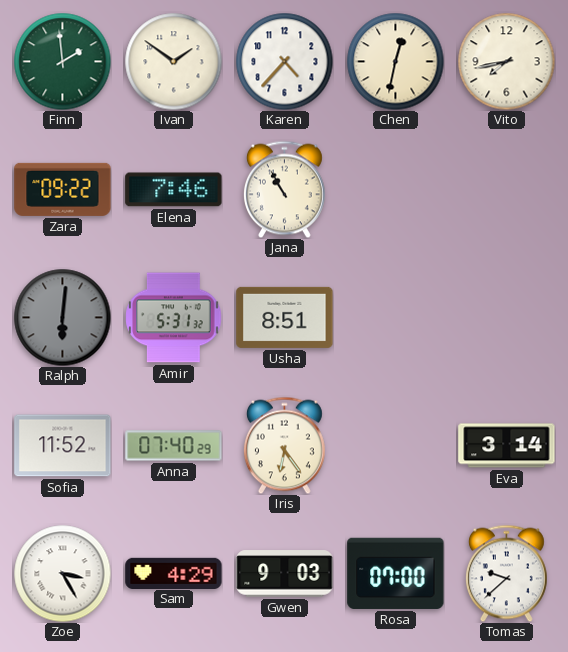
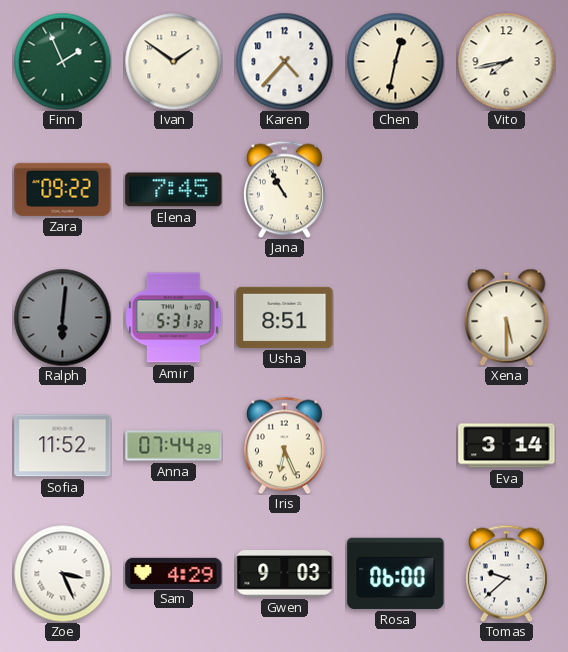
Finn: 1:59 -> 1:56 (62, 61)
Elena: 7:46 -> 7:45 (174, 190)
Xena: none -> 5:30 (507, 317)
Anna: 07:40 -> 07:44 (174, 446)
Iris: 6:24 -> 6:26 (284, 445)
Zoe: 3:25 -> 3:26 (62, 573)
Rosa: 07:00 -> 06:00 (396, 573)
